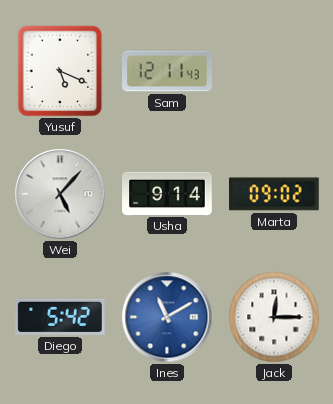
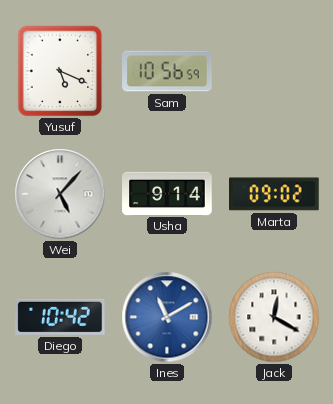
Sam: 12:11 -> 10:56 (167, 71)
Diego: 5:42 -> 10:42 (61, 317)
Jack: 12:15 -> 12:20 (274, 317)
